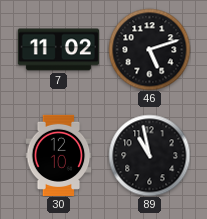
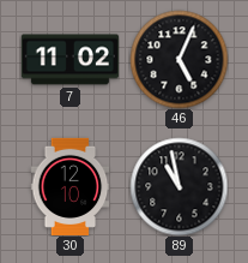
46: 5:12 -> 5:04 (179, 59)
